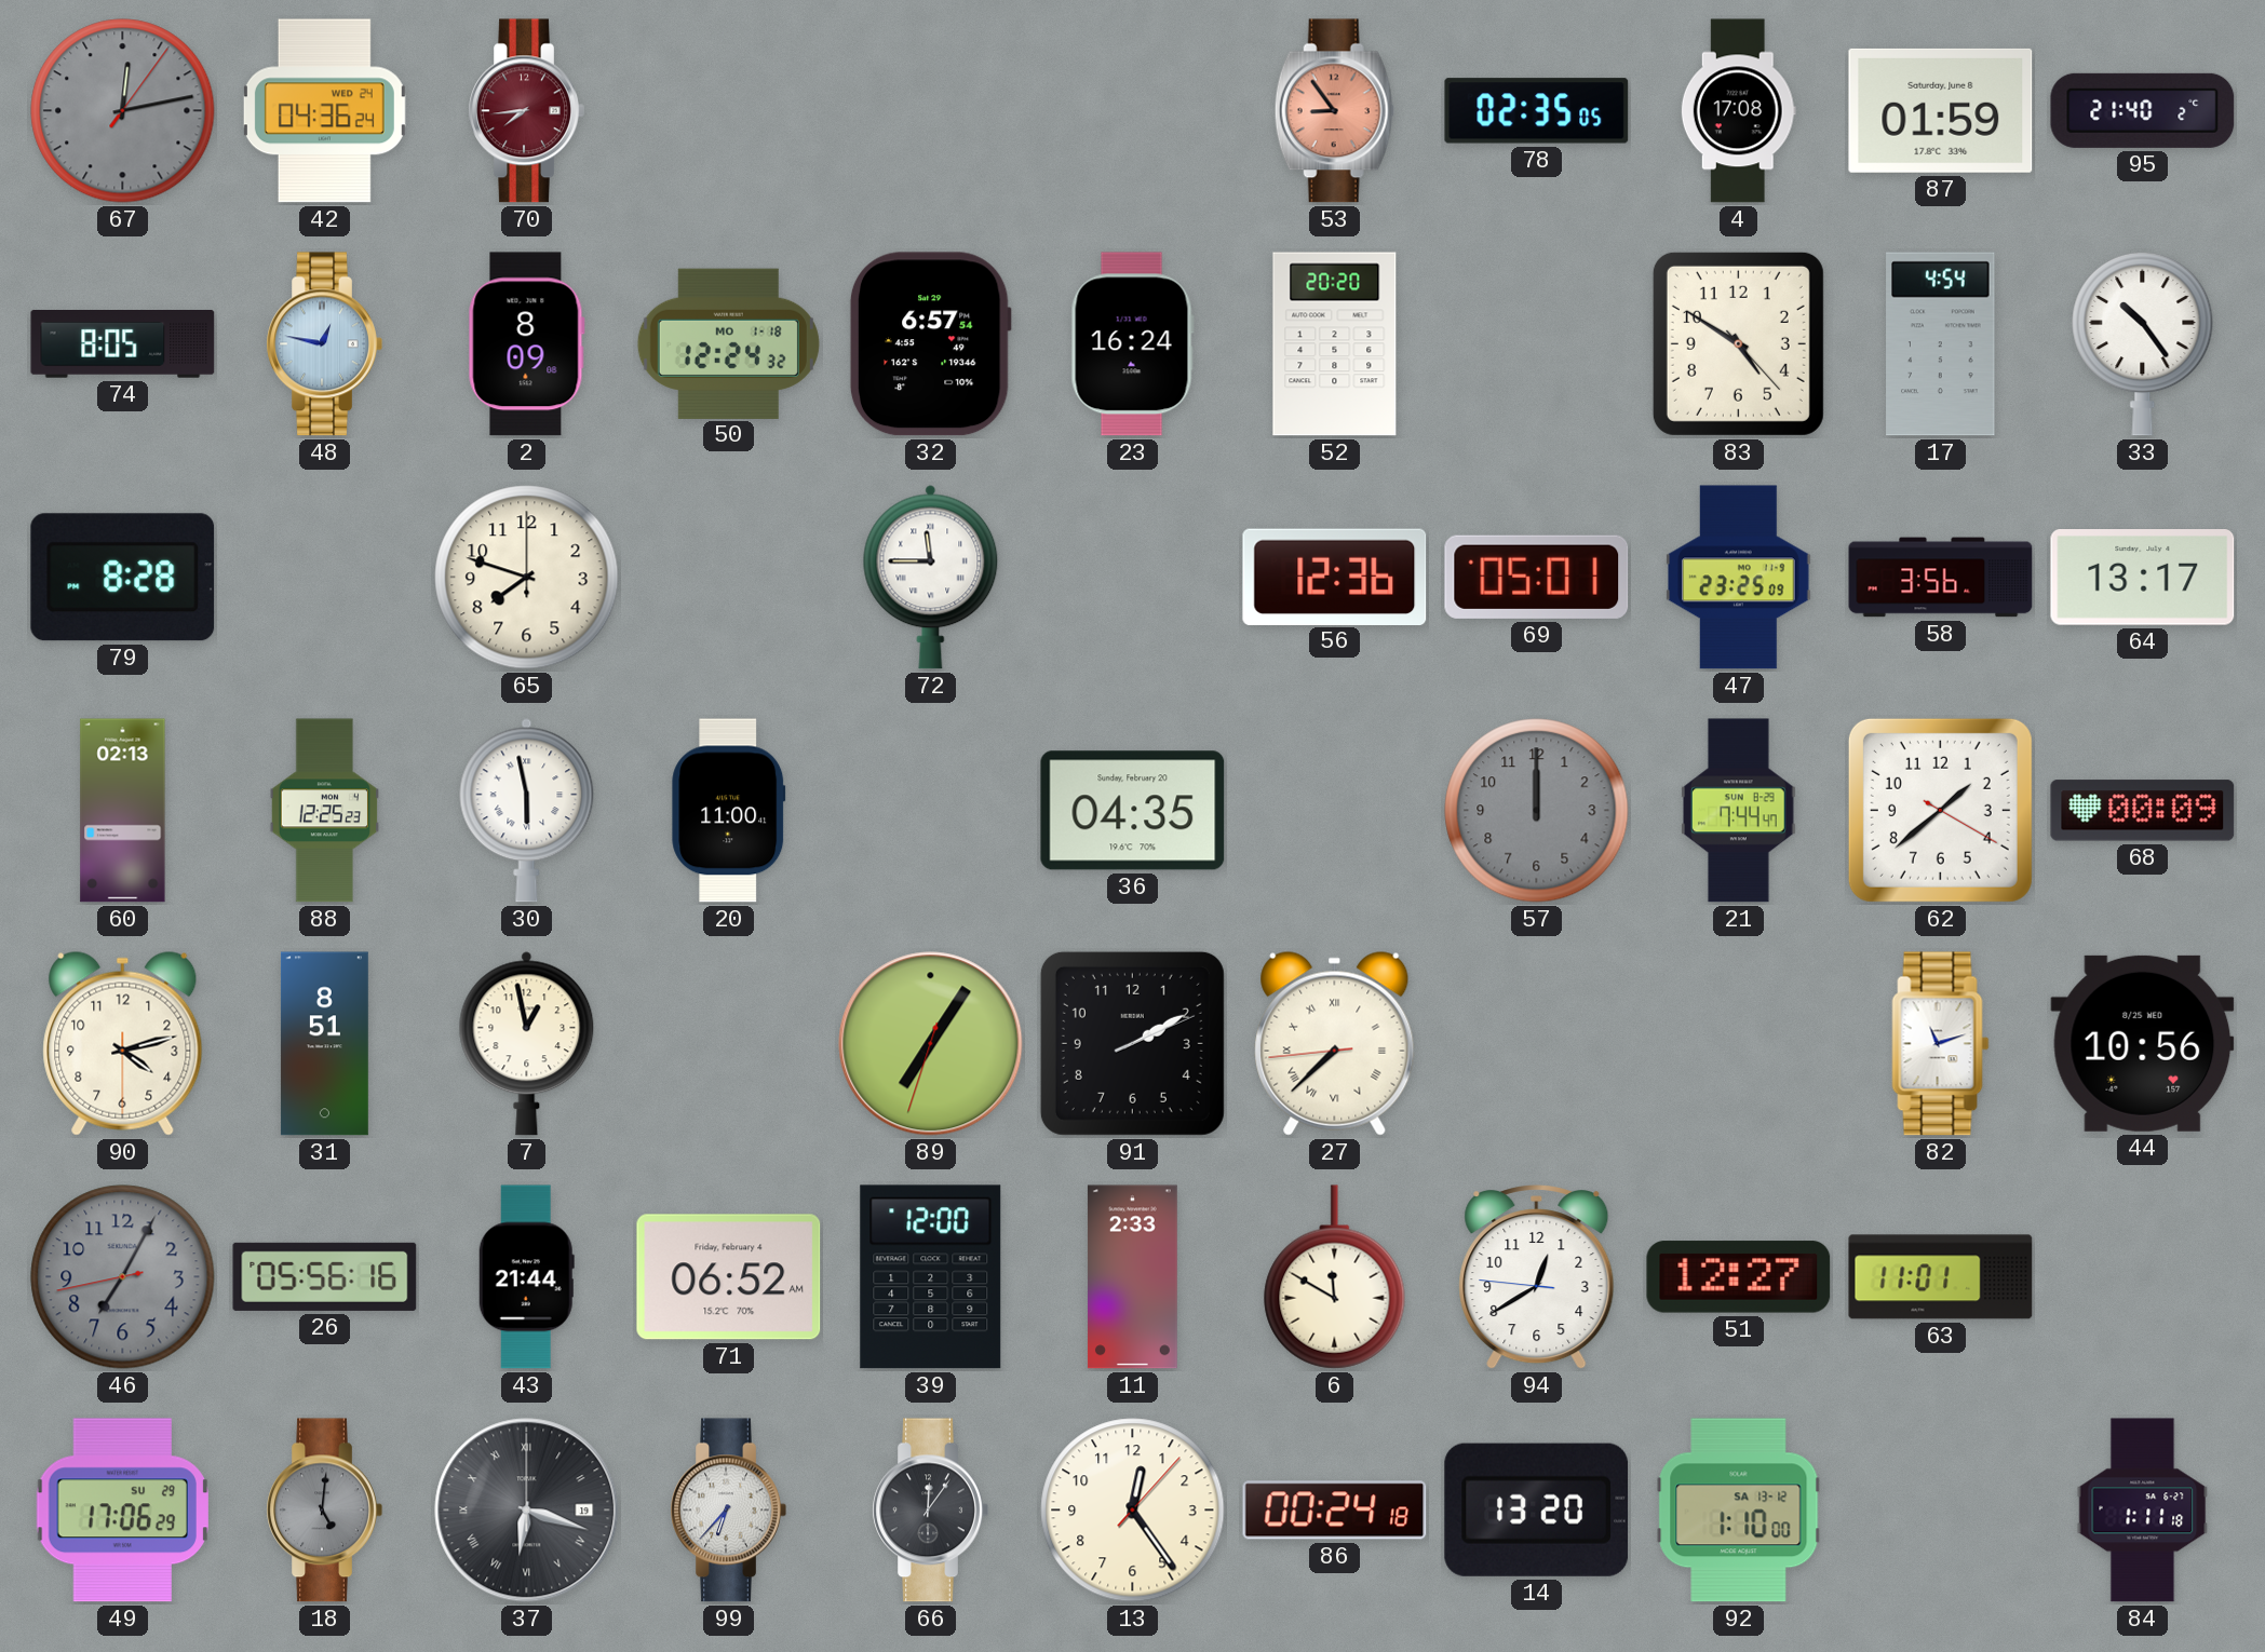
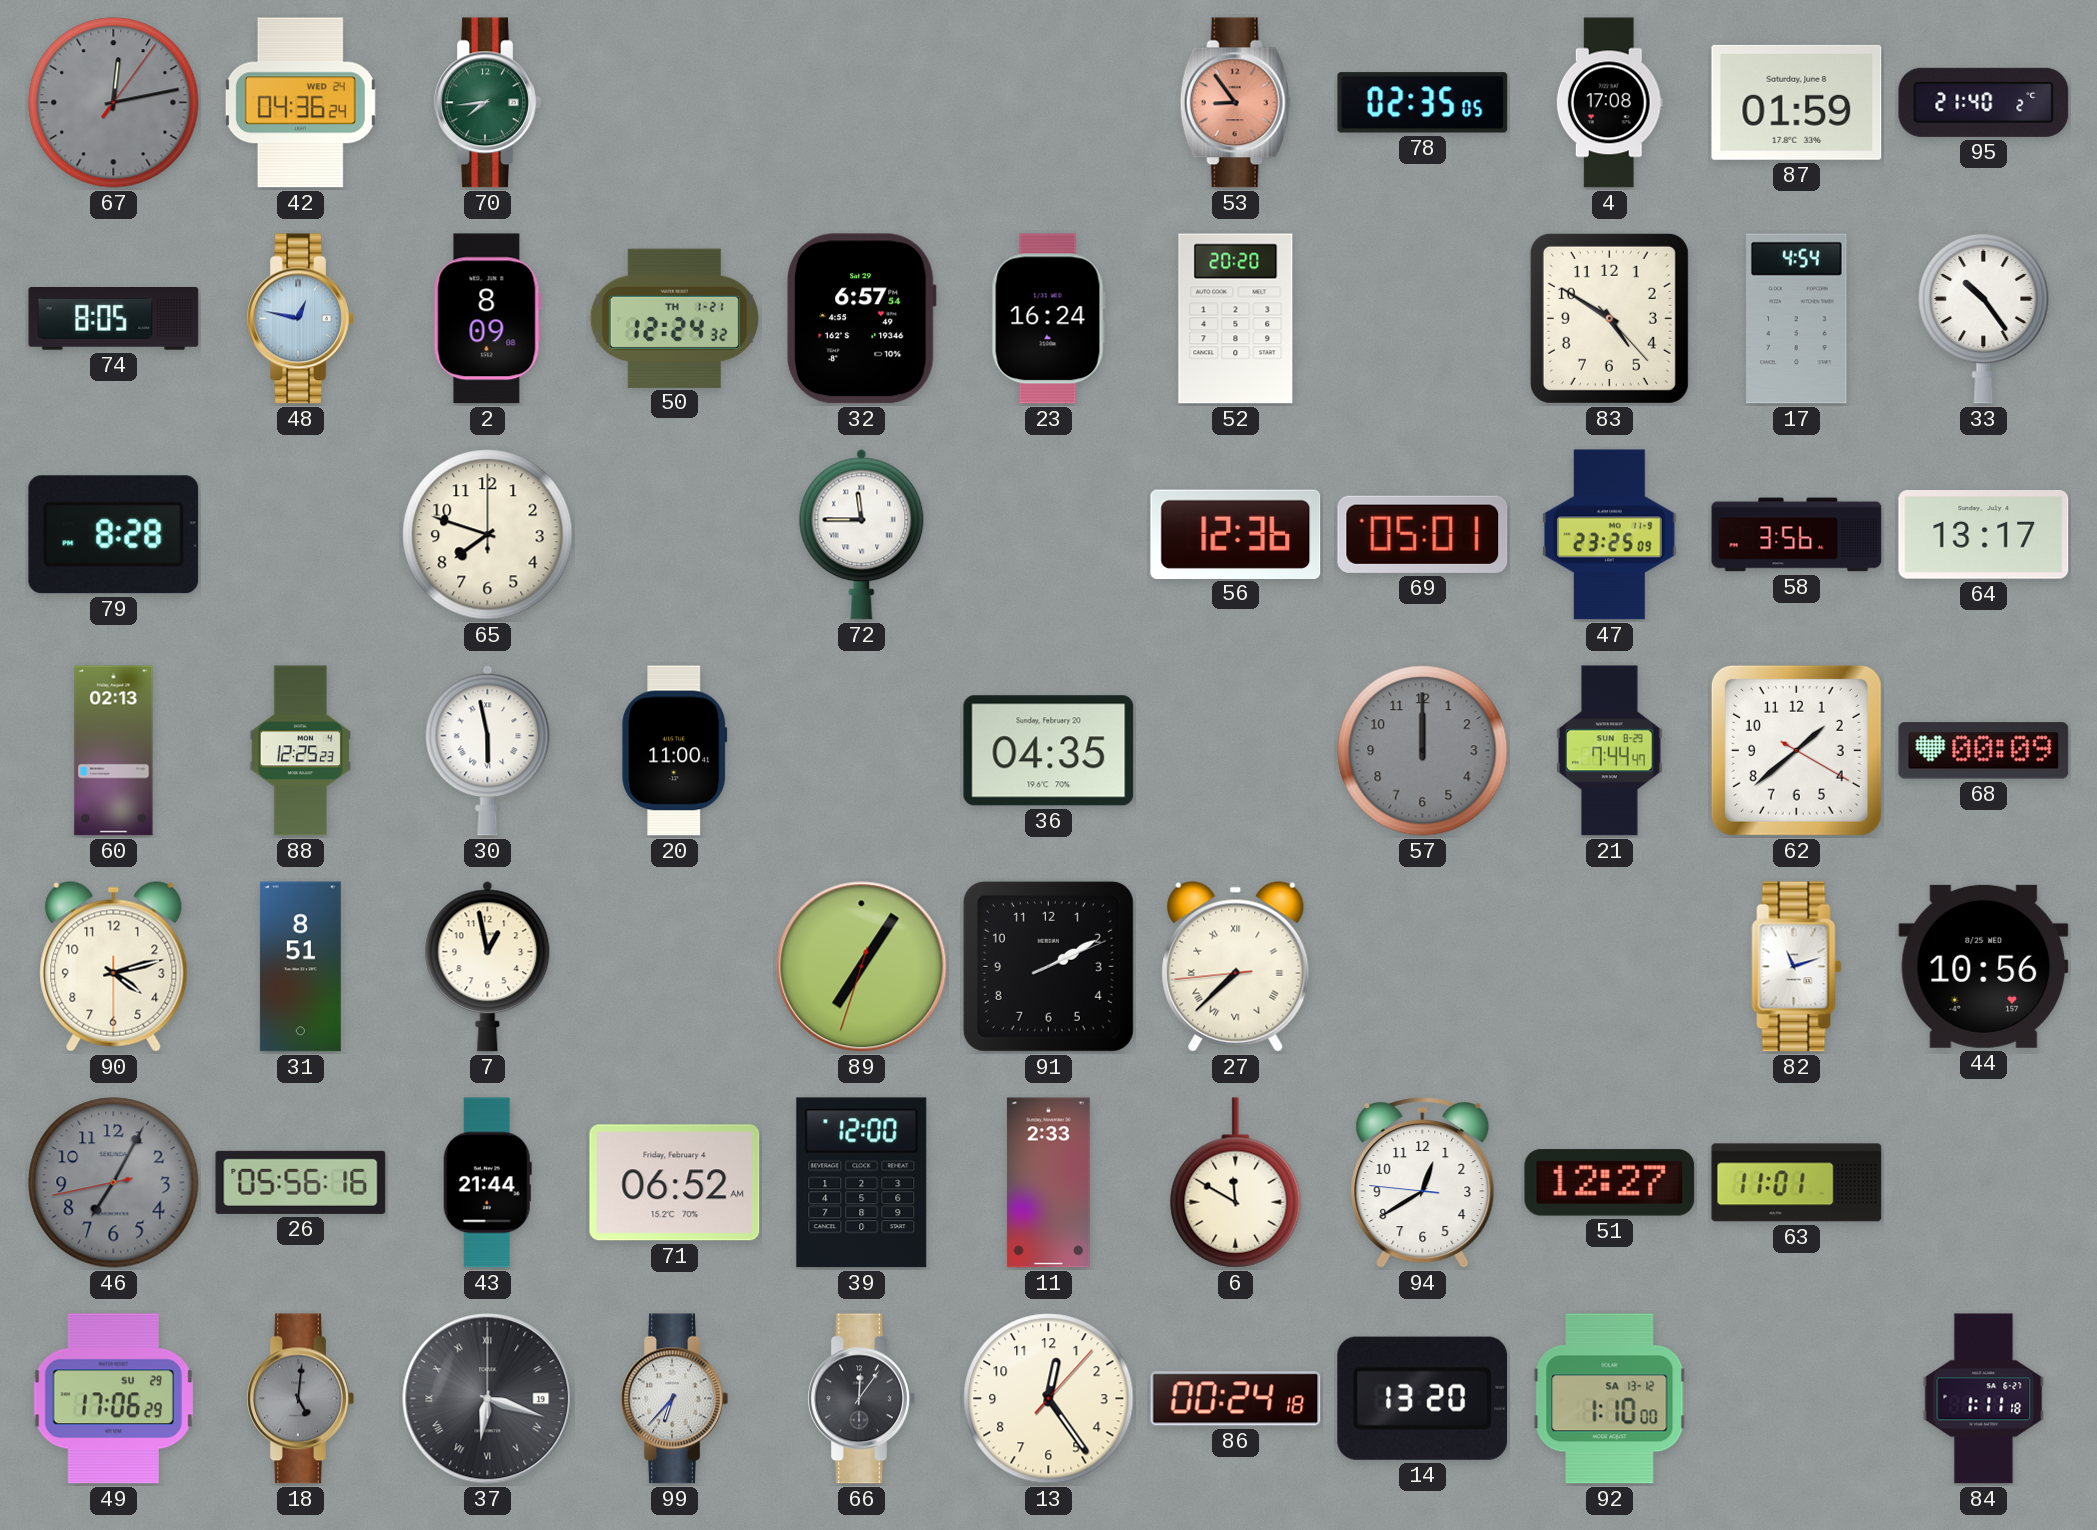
70 dial: burgundy -> green (487, 103)
50 date: MO 1-18 -> TH 1-21 (674, 318)
